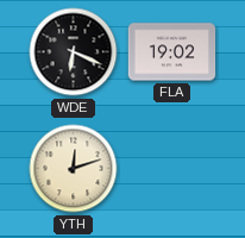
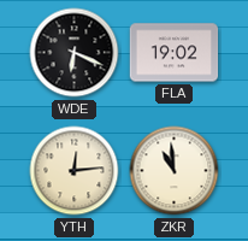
YTH: 12:12 -> 12:14 (75, 171)
ZKR: none -> 10:59 (175, 171)
